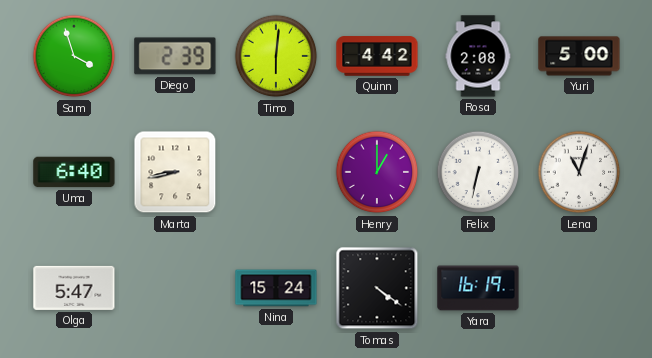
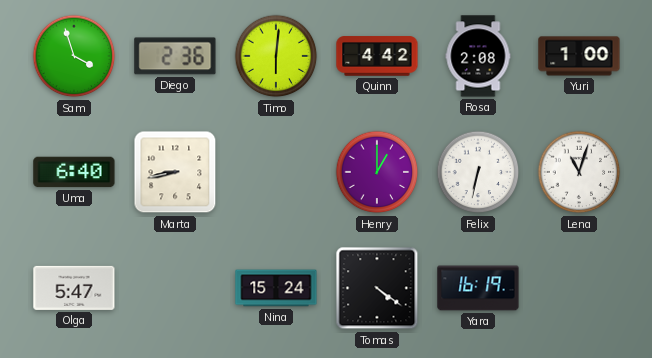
Diego: 2:39 -> 2:36 (175, 56)
Yuri: 5:00 -> 1:00 (579, 56)
